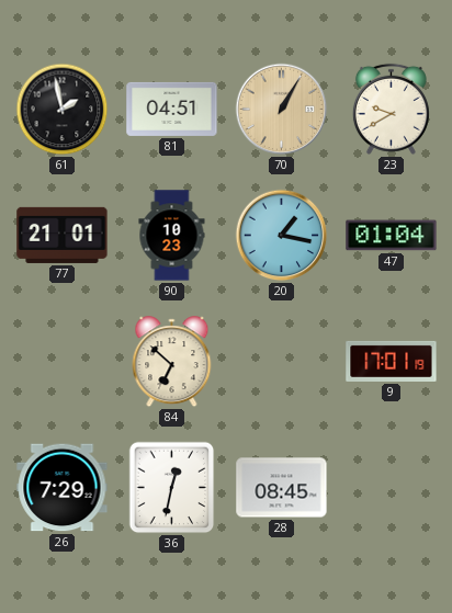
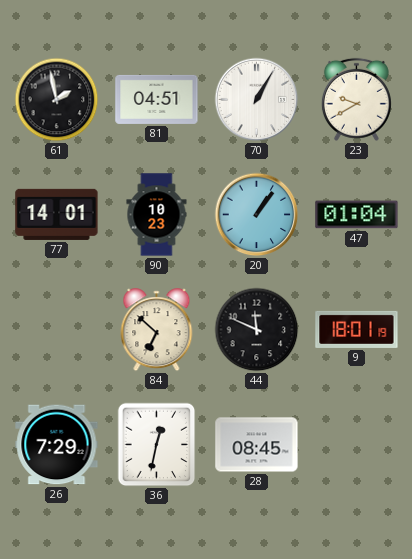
70 dial: champagne -> white (257, 100)
77: 21:01 -> 14:01 (57, 214)
20: 1:17 -> 1:06 (257, 215)
44: none -> 11:49 (257, 330)
9: 17:01 -> 18:01 (357, 329)
